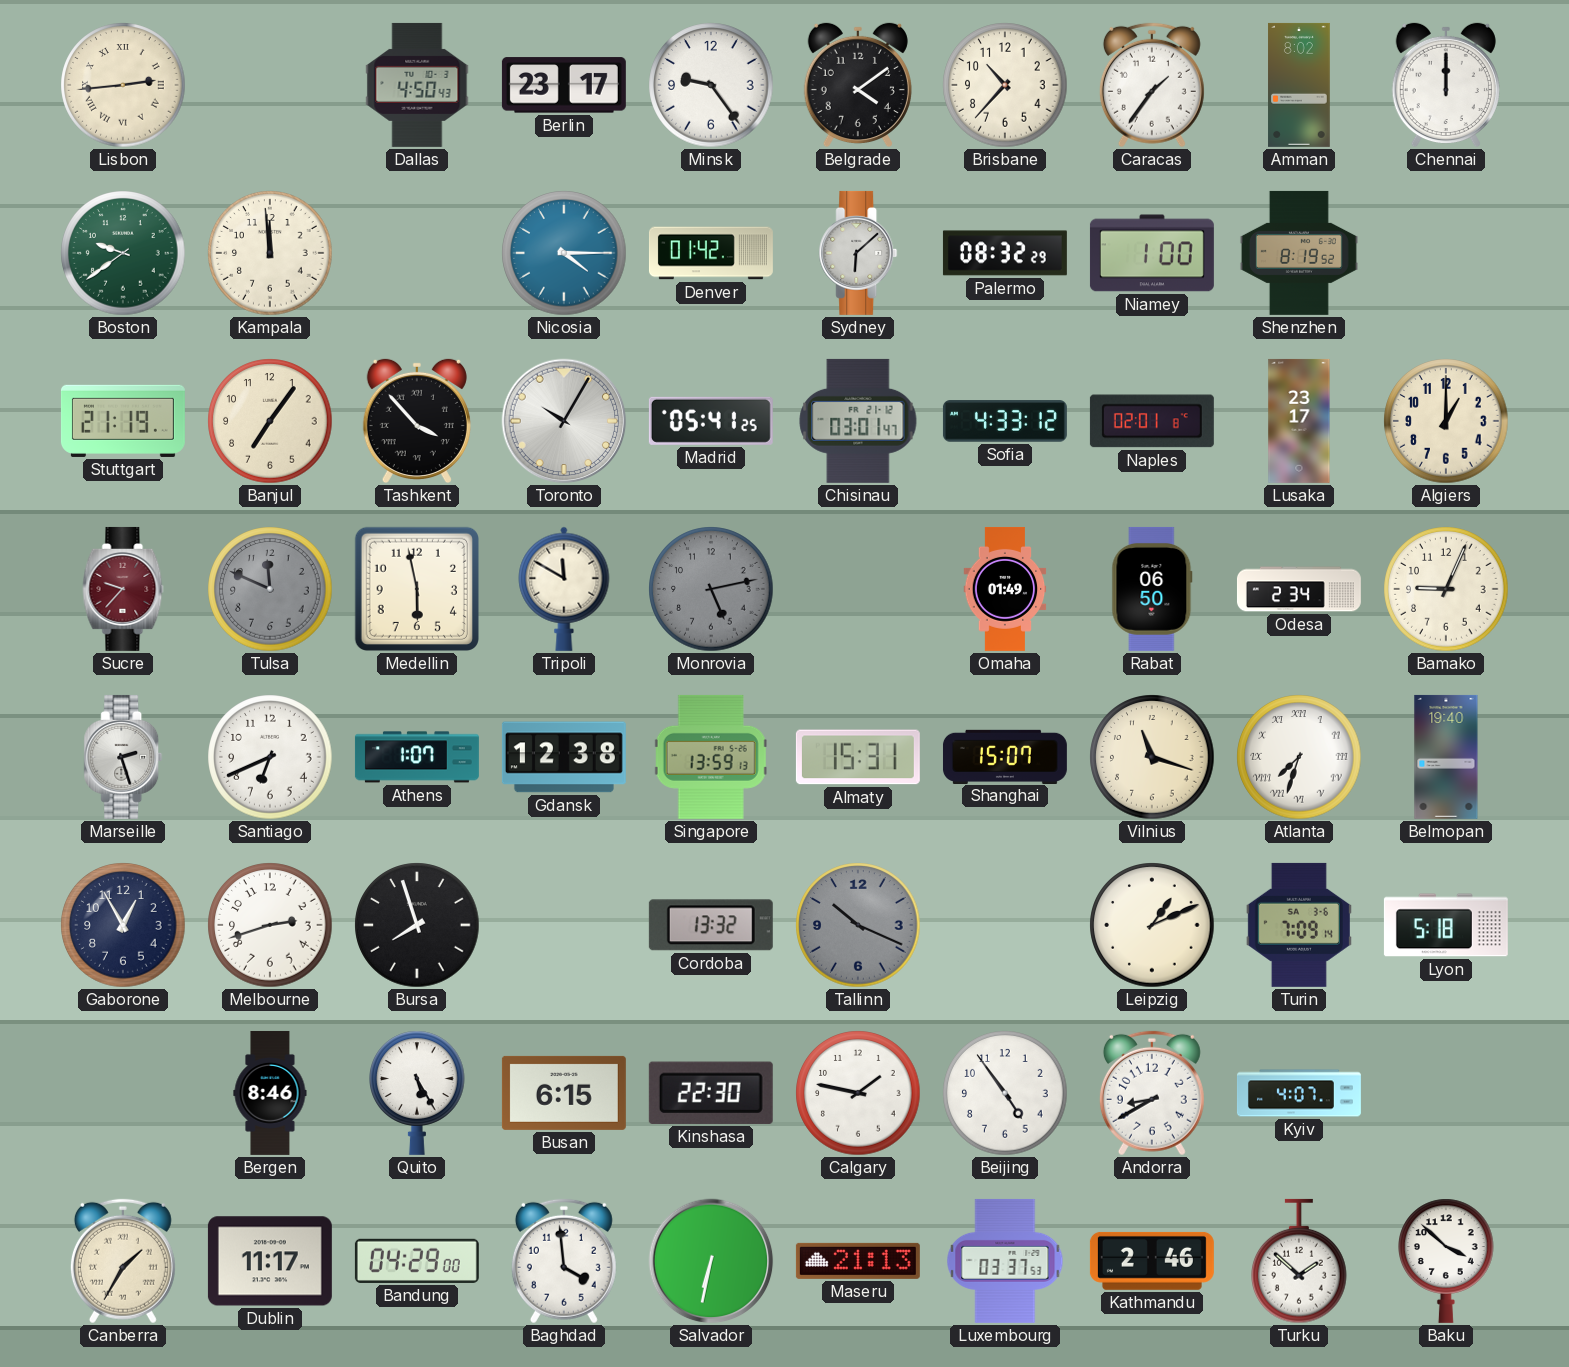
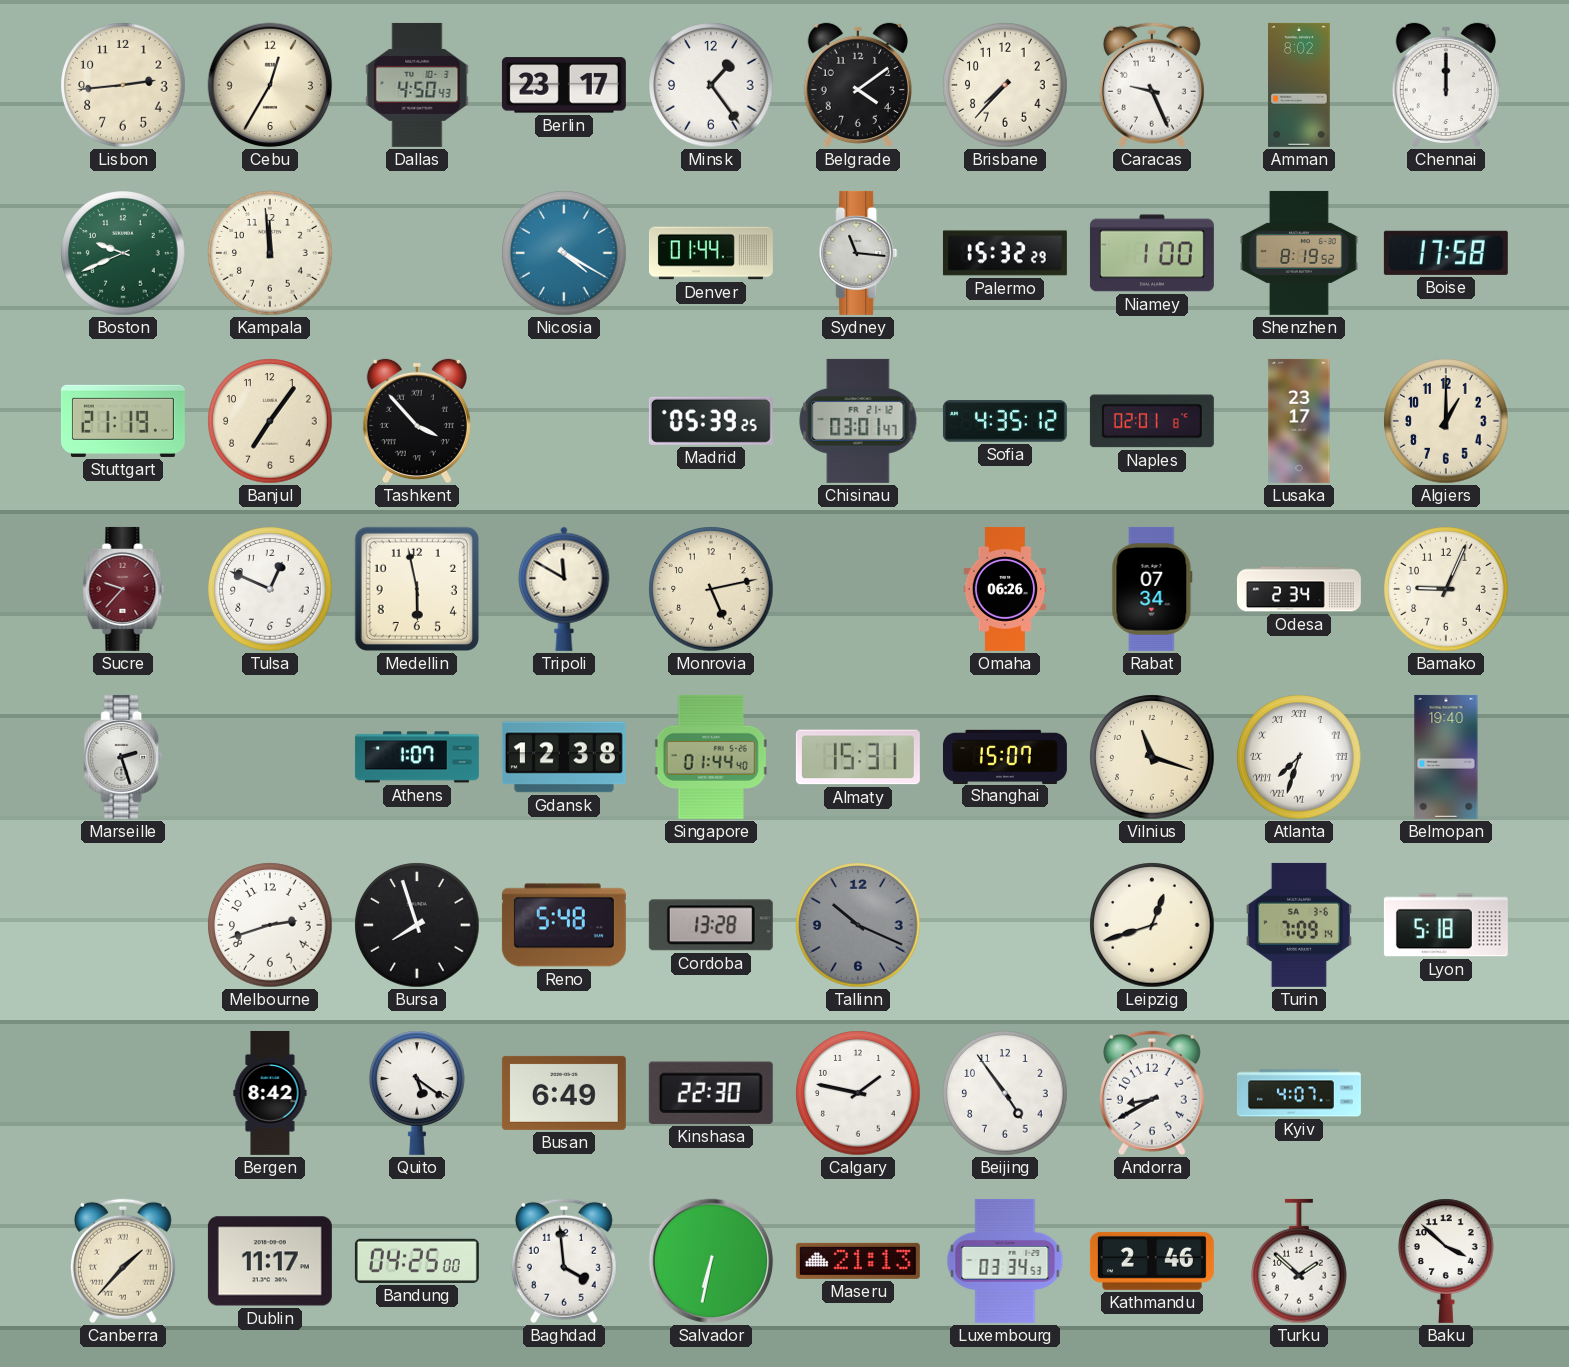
Lisbon numerals: Roman -> Arabic (123, 85)
Cebu: none -> 12:35 (270, 85)
Minsk: 9:24 -> 1:24 (711, 85)
Brisbane: 10:37 -> 7:37 (1005, 85)
Caracas: 1:36 -> 9:26 (1152, 85)
Boston: 9:39 -> 9:41 (123, 253)
Nicosia: 4:15 -> 4:20 (564, 253)
Denver: 01:42 -> 01:44 (711, 253)
Sydney: 6:08 -> 11:16 (858, 253)
Palermo: 08:32 -> 15:32 (1005, 253)
Boise: none -> 17:58 (1446, 253)
Toronto: 10:05 -> none (564, 421)
Madrid: 05:41 -> 05:39 (711, 421)
Sofia: 4:33 -> 4:35 (1005, 421)
Tulsa: 11:49 -> 12:49 (270, 589)
Tulsa dial: grey -> white (270, 589)
Monrovia dial: grey -> cream (711, 589)
Omaha: 01:49 -> 06:26 (1005, 589)
Rabat: 06:50 -> 07:34 (1152, 589)
Santiago: 6:41 -> none (270, 757)
Singapore: 13:59 -> 01:44 (711, 757)
Gaborone: 12:55 -> none (123, 925)
Reno: none -> 5:48 (564, 925)
Cordoba: 13:32 -> 13:28 (711, 925)
Leipzig: 1:11 -> 12:42 (1152, 925)
Bergen: 8:46 -> 8:42 (270, 1093)
Quito: 5:25 -> 5:21 (418, 1093)
Busan: 6:15 -> 6:49 (564, 1093)
Canberra: 1:35 -> 1:37 (123, 1261)
Bandung: 04:29 -> 04:25 (417, 1261)
Luxembourg: 03:37 -> 03:34 (1005, 1261)
